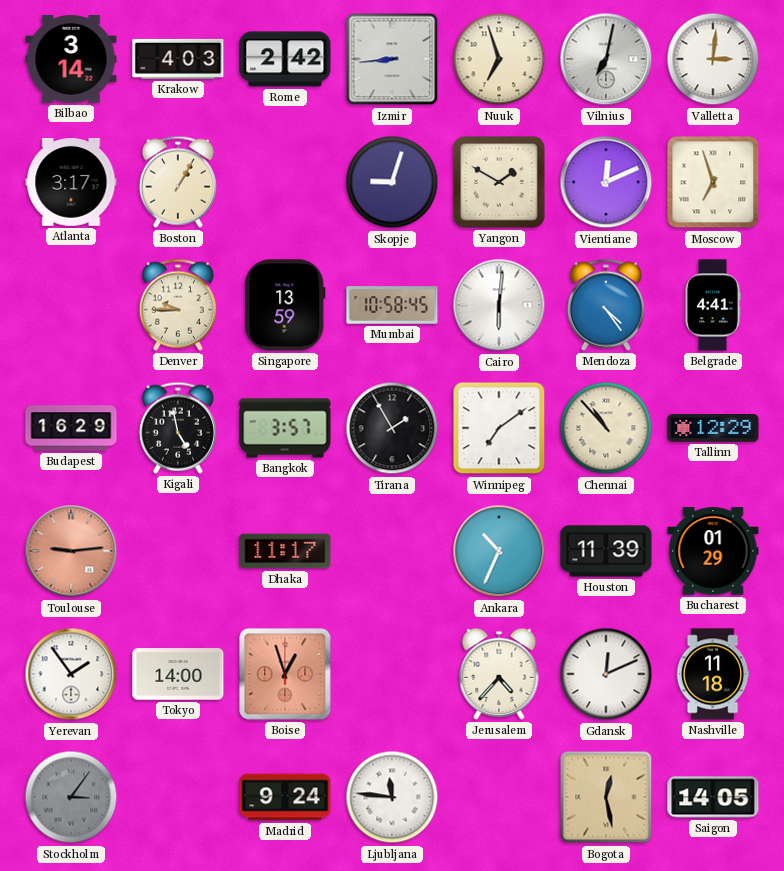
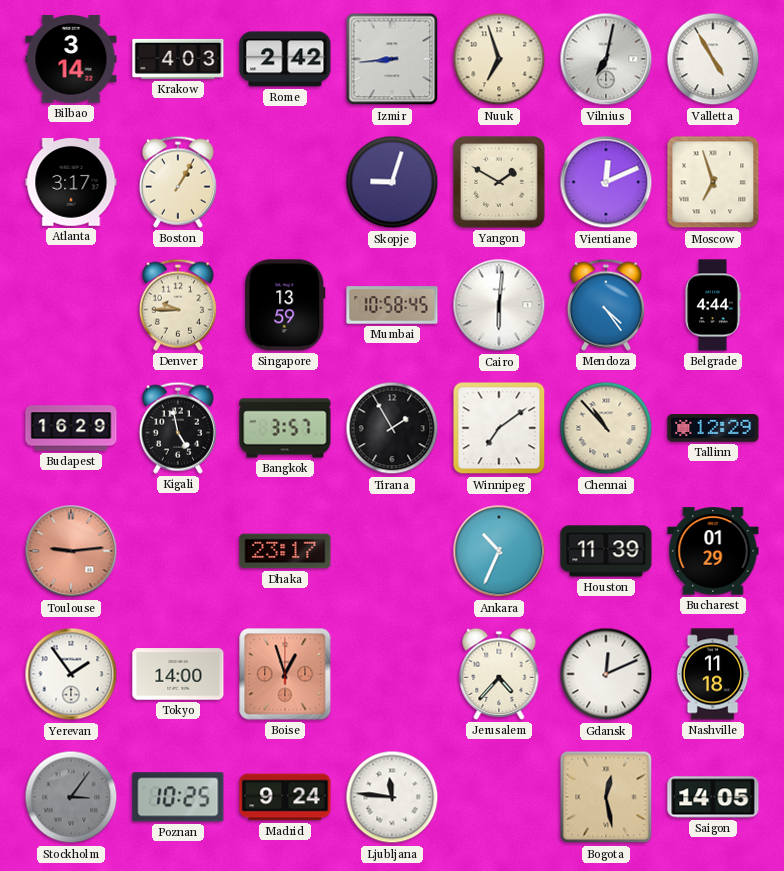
Valletta: 3:01 -> 4:55 (713, 59)
Belgrade: 4:41 -> 4:44 (713, 305)
Dhaka: 11:17 -> 23:17 (285, 551)
Poznan: none -> 10:25 (178, 797)
